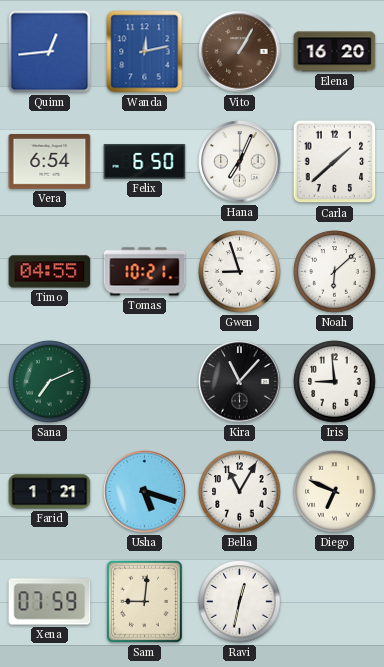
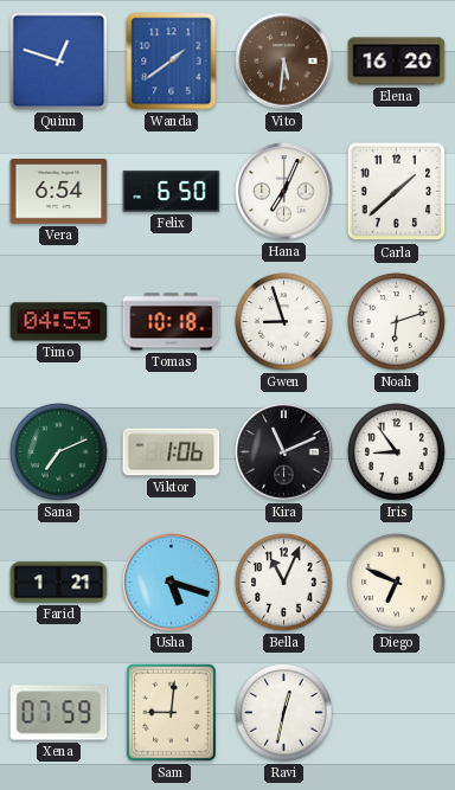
Quinn: 12:44 -> 12:48 (59, 62)
Wanda: 12:13 -> 1:39 (172, 62)
Vito: 1:05 -> 5:31 (284, 62)
Tomas: 10:21 -> 10:18 (172, 322)
Noah: 6:08 -> 6:12 (397, 322)
Viktor: none -> 1:06 (172, 452)
Kira: 11:07 -> 11:11 (284, 452)
Iris: 8:59 -> 8:54 (397, 452)
Bella: 11:05 -> 11:04 (284, 583)
